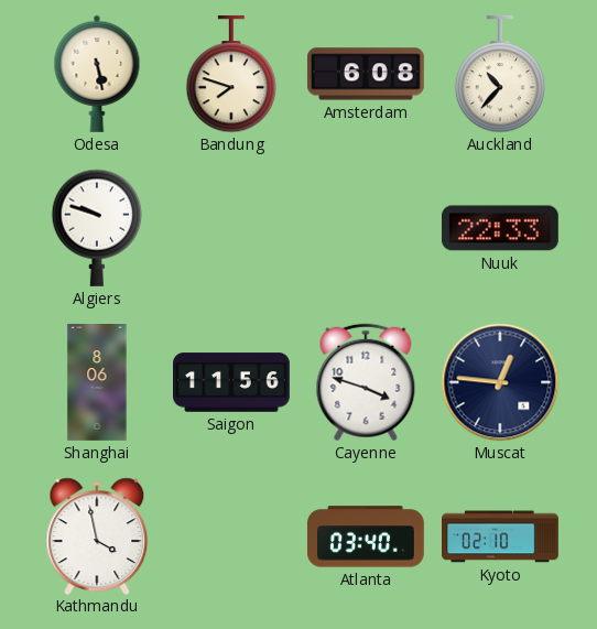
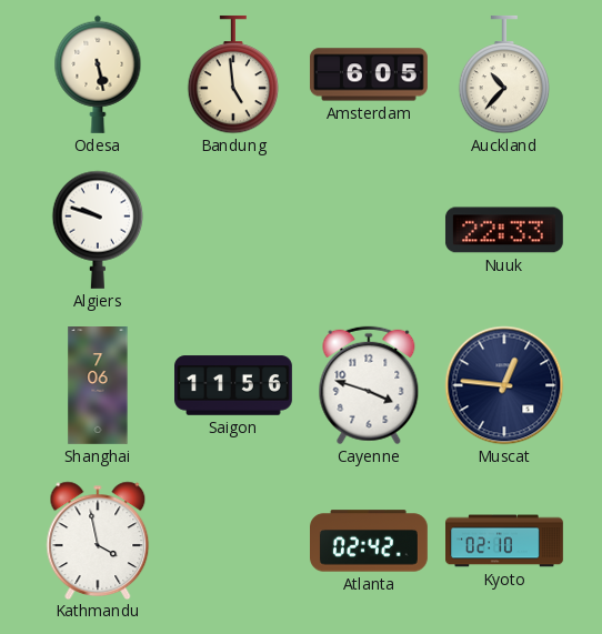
Bandung: 7:48 -> 4:59 (233, 74)
Amsterdam: 6:08 -> 6:05 (369, 74)
Shanghai: 8:06 -> 7:06 (98, 386)
Atlanta: 03:40 -> 02:42 (370, 541)
